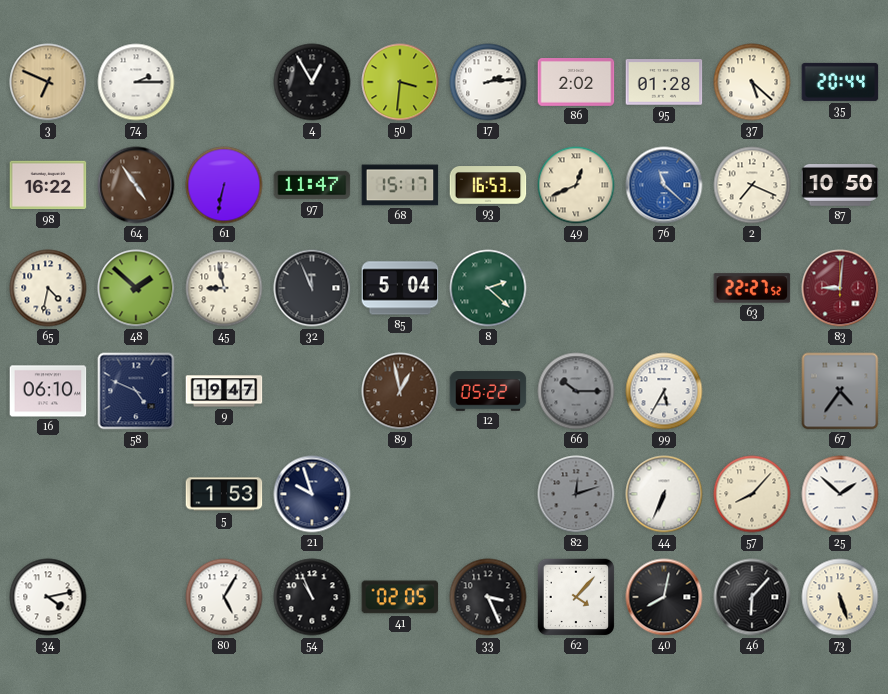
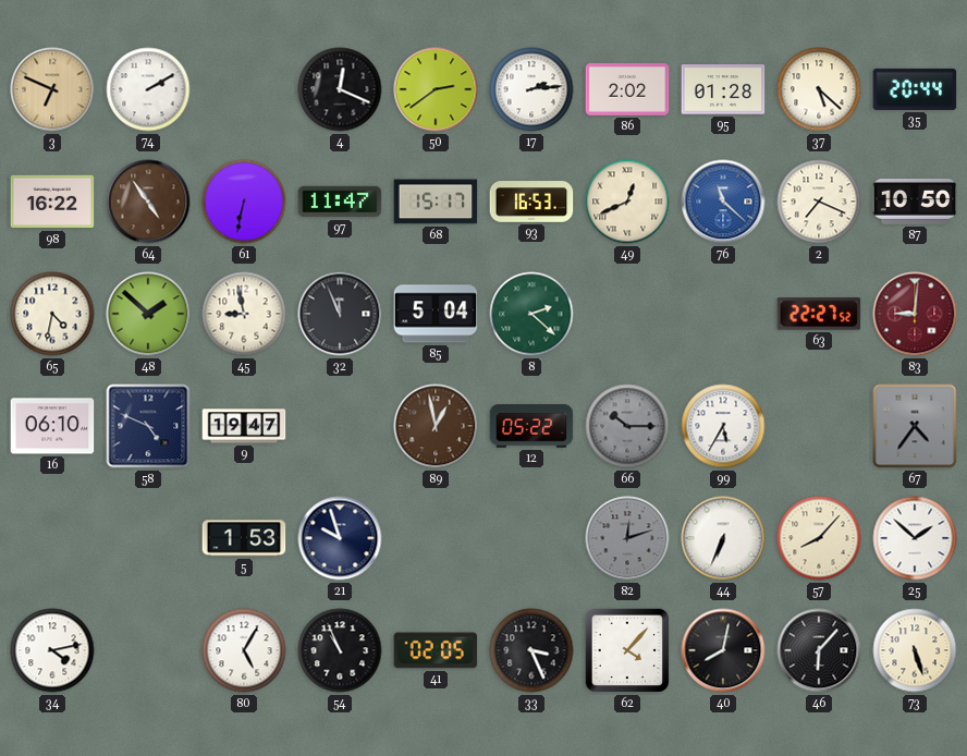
74: 2:15 -> 2:10 (148, 89)
4: 12:55 -> 12:19 (340, 89)
50: 3:31 -> 2:39 (436, 89)
